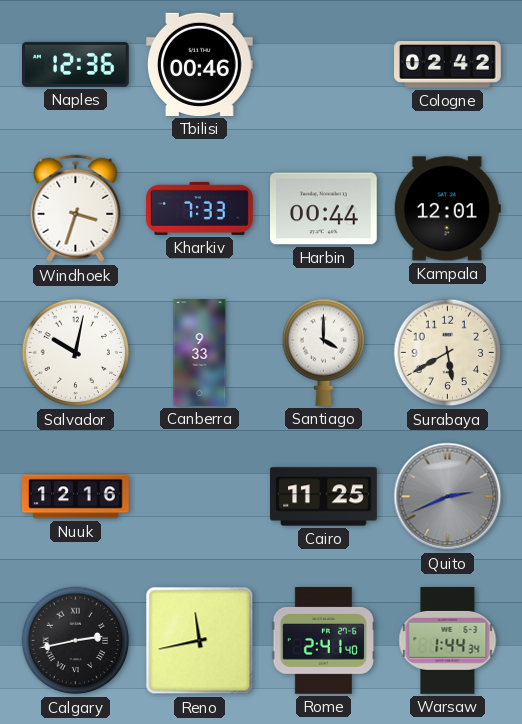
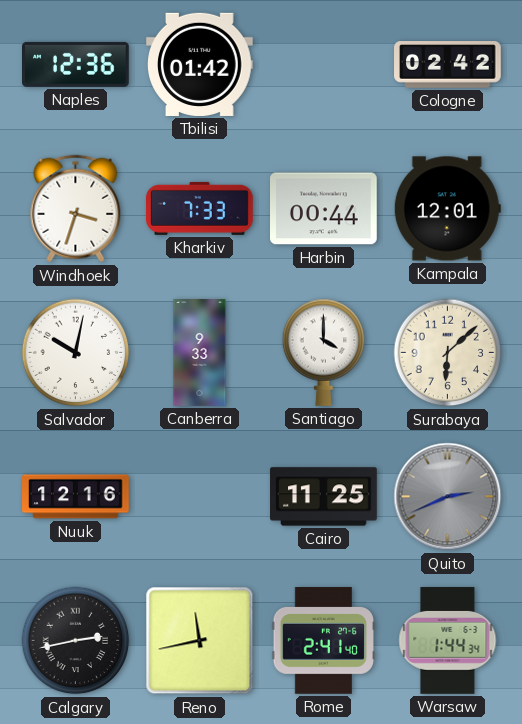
Tbilisi: 00:46 -> 01:42 (200, 64)
Surabaya: 5:40 -> 6:08 (448, 353)
